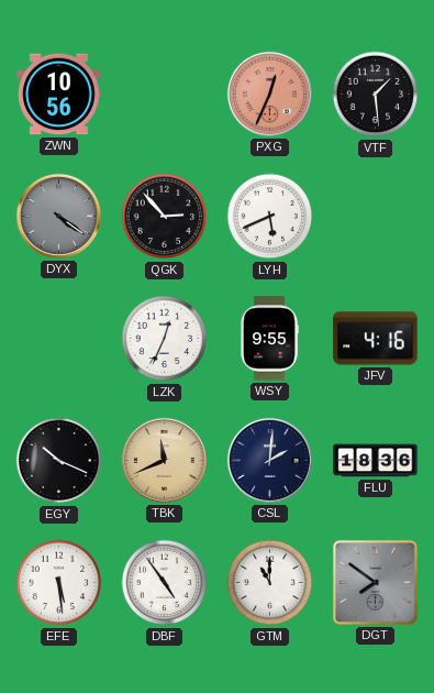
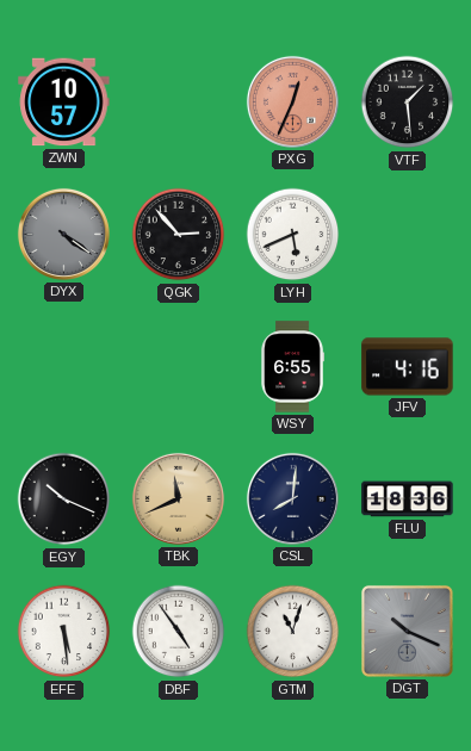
ZWN: 10:56 -> 10:57 (64, 103)
LZK: 12:34 -> none (165, 339)
WSY: 9:55 -> 6:55 (292, 367)
CSL: 2:01 -> 8:01 (292, 498)
GTM: 11:00 -> 11:03 (293, 632)
DGT: 7:51 -> 10:19 (407, 631)
